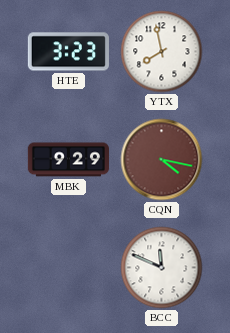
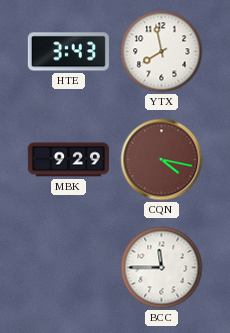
HTE: 3:23 -> 3:43 (68, 52)
BCC: 11:49 -> 11:45 (162, 268)
